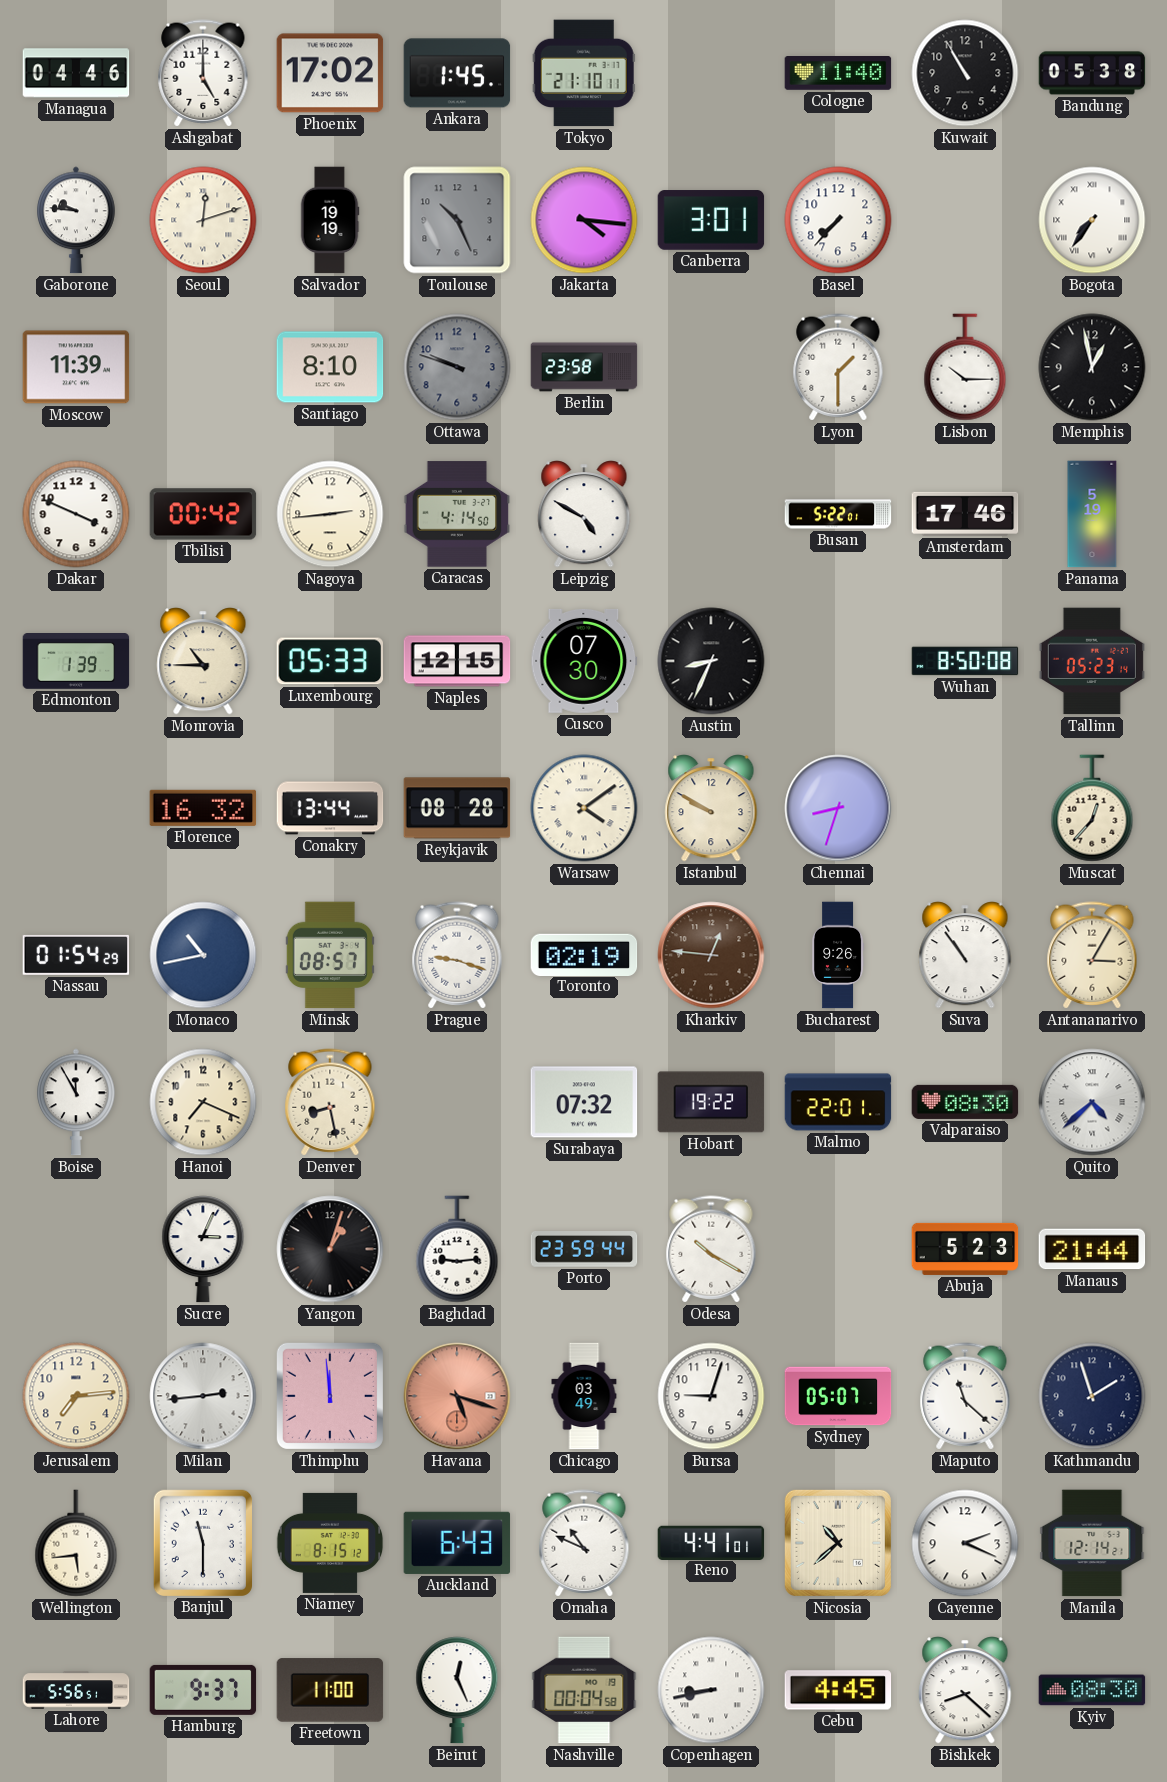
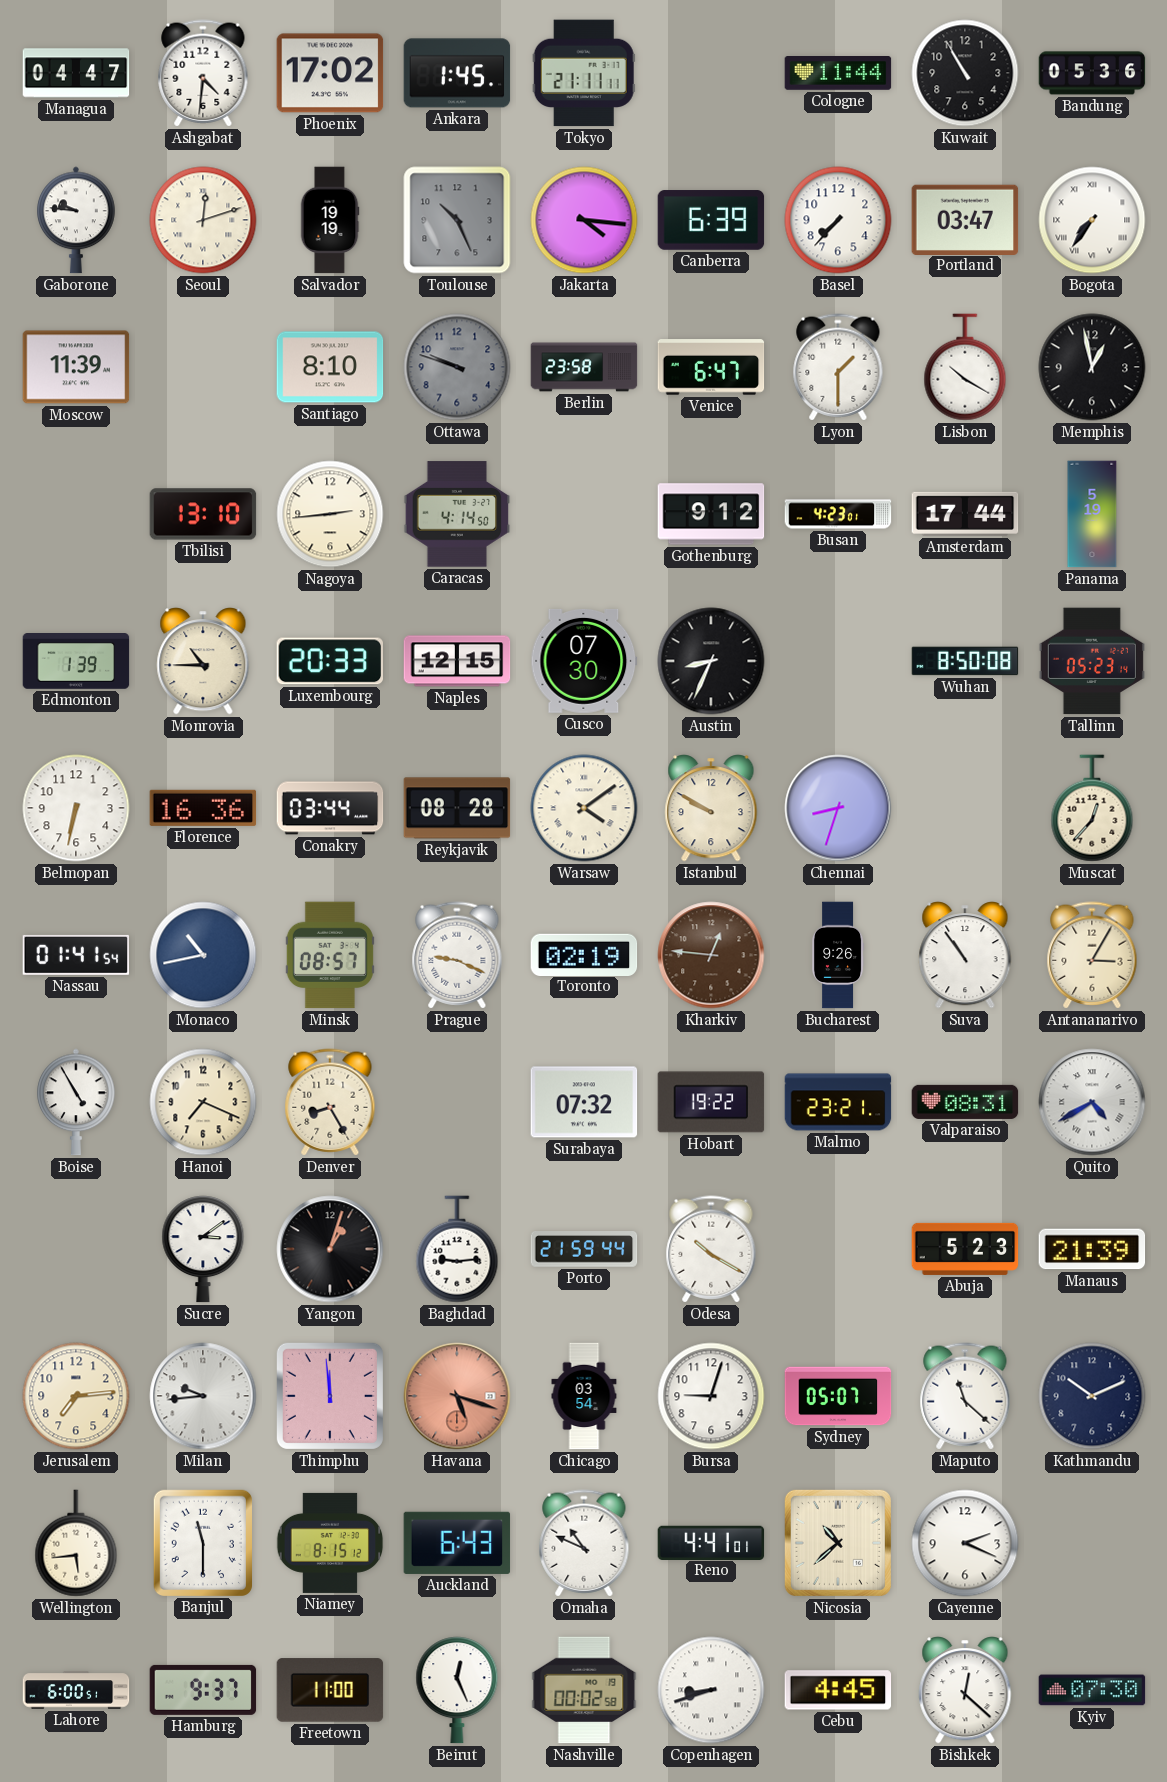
Managua: 04:46 -> 04:47 (76, 73)
Ashgabat: 5:00 -> 4:31 (203, 73)
Tokyo: 21:10 -> 21:11 (584, 73)
Cologne: 11:40 -> 11:44 (838, 74)
Bandung: 05:38 -> 05:36 (1092, 73)
Canberra: 3:01 -> 6:39 (711, 220)
Portland: none -> 03:47 (965, 219)
Venice: none -> 6:47 (711, 367)
Lisbon: 10:15 -> 10:20 (965, 367)
Dakar: 3:49 -> none (76, 514)
Tbilisi: 00:42 -> 13:10 (203, 514)
Leipzig: 4:50 -> none (584, 514)
Gothenburg: none -> 9:12 (711, 514)
Busan: 5:22 -> 4:23 (838, 514)
Amsterdam: 17:46 -> 17:44 (965, 514)
Luxembourg: 05:33 -> 20:33 (329, 661)
Belmopan: none -> 6:32 (76, 808)
Florence: 16:32 -> 16:36 (203, 808)
Conakry: 13:44 -> 03:44 (330, 808)
Nassau: 01:54 -> 01:41 (76, 955)
Prague: 9:18 -> 9:19 (457, 955)
Boise: 11:55 -> 4:55 (76, 1102)
Denver: 8:28 -> 8:25 (330, 1102)
Malmo: 22:01 -> 23:21 (838, 1102)
Valparaiso: 08:30 -> 08:31 (965, 1102)
Quito: 4:38 -> 4:40 (1092, 1102)
Sucre: 3:04 -> 3:09 (203, 1249)
Porto: 23:59 -> 21:59 (584, 1249)
Manaus: 21:44 -> 21:39 (1092, 1249)
Milan: 2:44 -> 9:44 (203, 1396)
Chicago: 03:49 -> 03:54 (584, 1396)
Kathmandu: 1:57 -> 10:11 (1092, 1396)
Manila: 12:14 -> none (1092, 1543)
Lahore: 5:56 -> 6:00 (76, 1690)
Nashville: 00:04 -> 00:02 (584, 1690)
Copenhagen: 8:43 -> 8:42 (711, 1690)
Bishkek: 8:22 -> 12:22 (965, 1690)
Kyiv: 08:30 -> 07:30 (1092, 1690)
